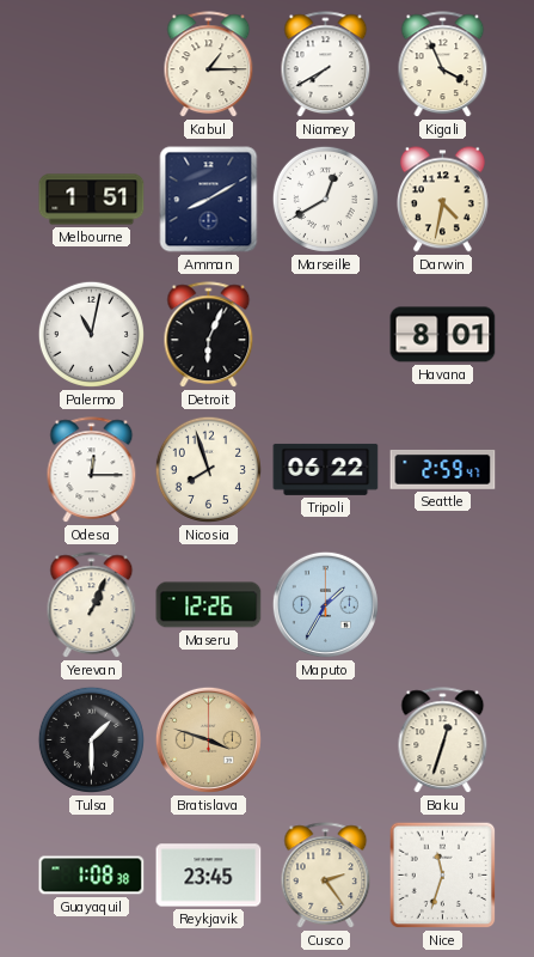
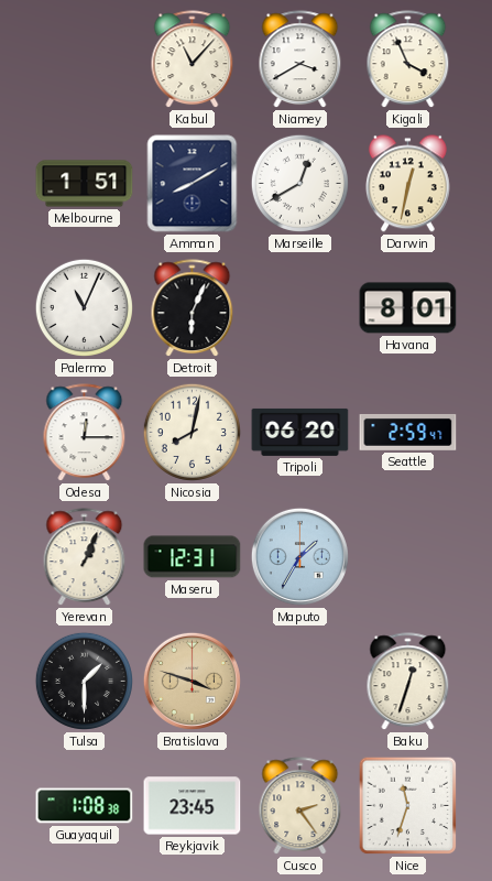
Kabul: 1:15 -> 11:07 (193, 59)
Niamey: 7:40 -> 3:40 (300, 59)
Darwin: 4:32 -> 12:32 (407, 184)
Palermo: 11:02 -> 11:04 (84, 307)
Nicosia: 7:57 -> 8:02 (192, 432)
Tripoli: 06:22 -> 06:20 (300, 432)
Maseru: 12:26 -> 12:31 (193, 557)
